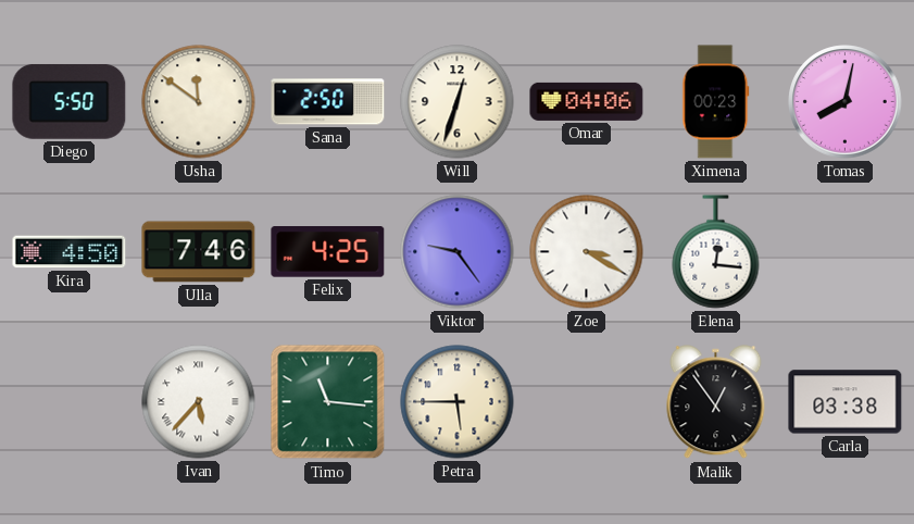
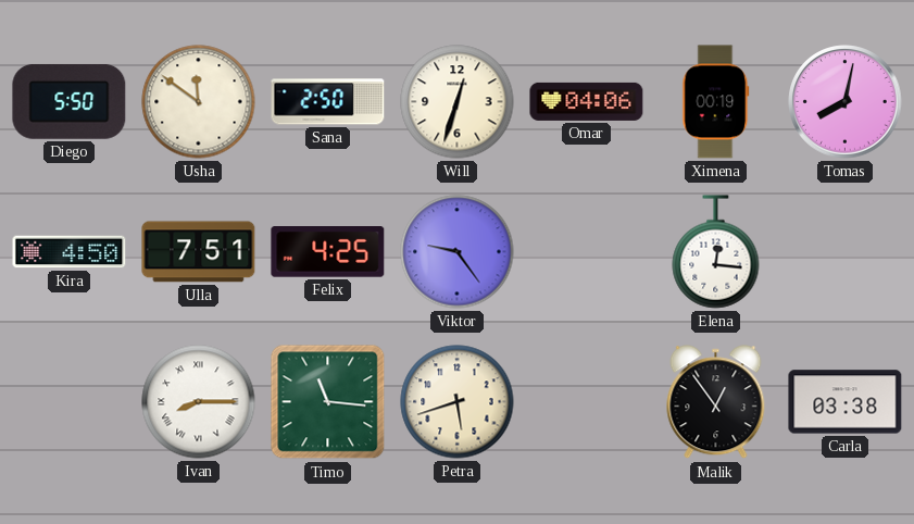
Ximena: 00:23 -> 00:19 (716, 102)
Ulla: 7:46 -> 7:51 (199, 252)
Zoe: 3:20 -> none (587, 252)
Ivan: 5:37 -> 8:15 (199, 402)
Petra: 5:45 -> 5:42 (458, 402)
